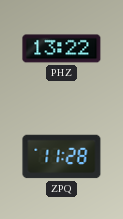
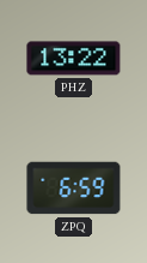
ZPQ: 11:28 -> 6:59 (74, 189)
